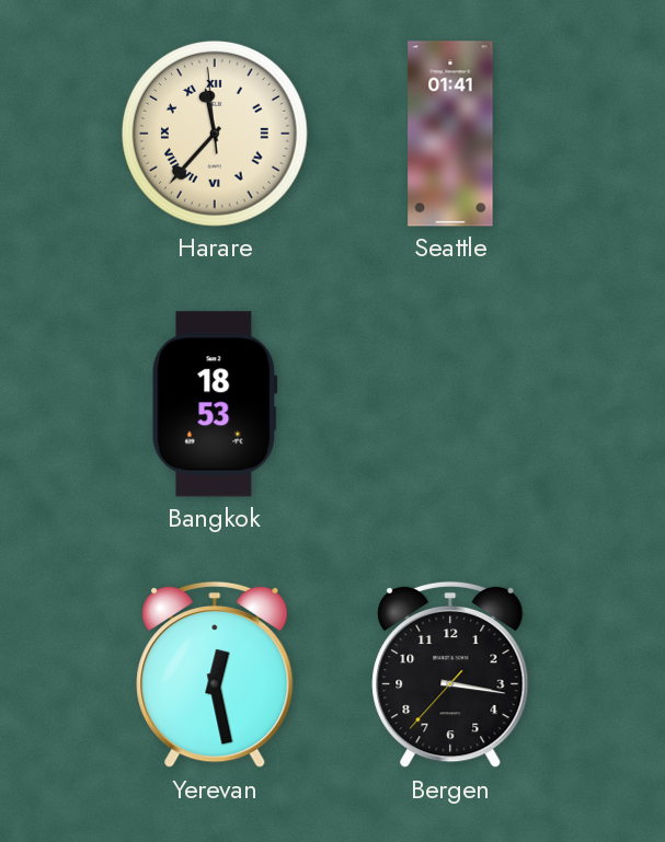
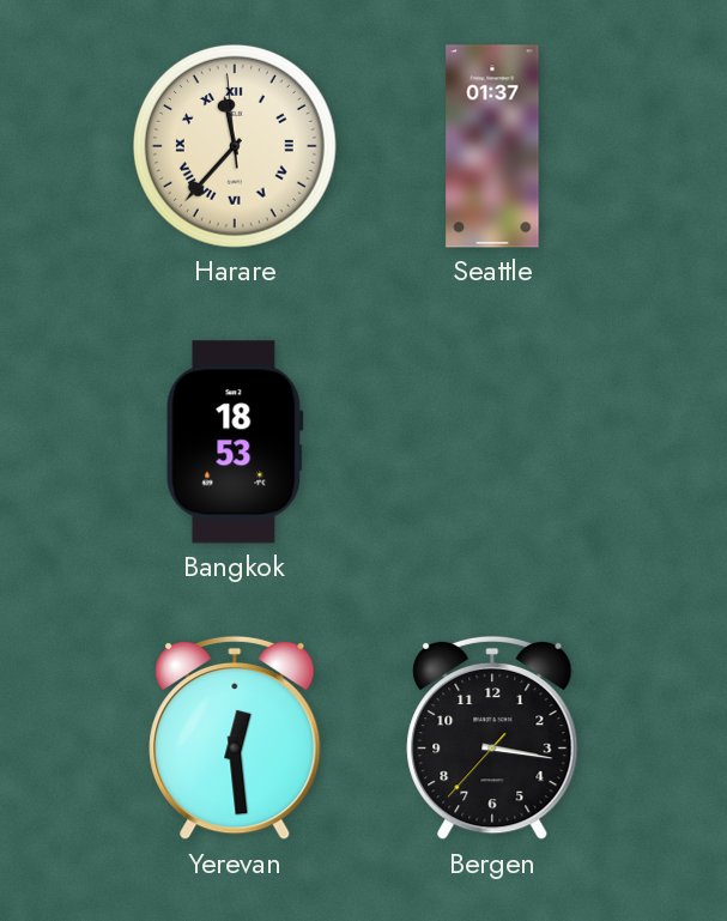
Seattle: 01:41 -> 01:37 (492, 146)
Yerevan: 12:28 -> 12:29 (235, 738)
